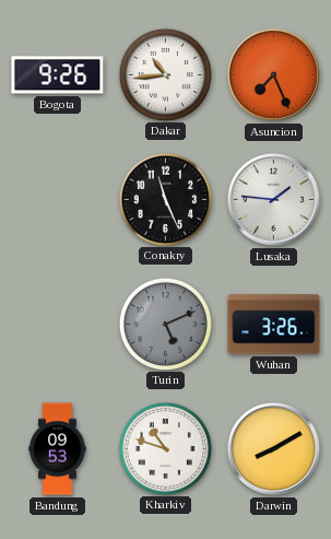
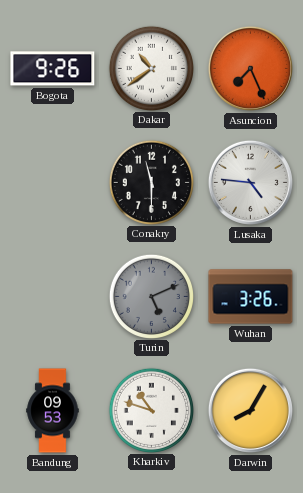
Dakar: 10:44 -> 10:39 (151, 68)
Conakry: 11:26 -> 11:30 (151, 182)
Lusaka: 1:46 -> 4:46 (250, 182)
Darwin: 8:10 -> 8:05 (250, 410)
